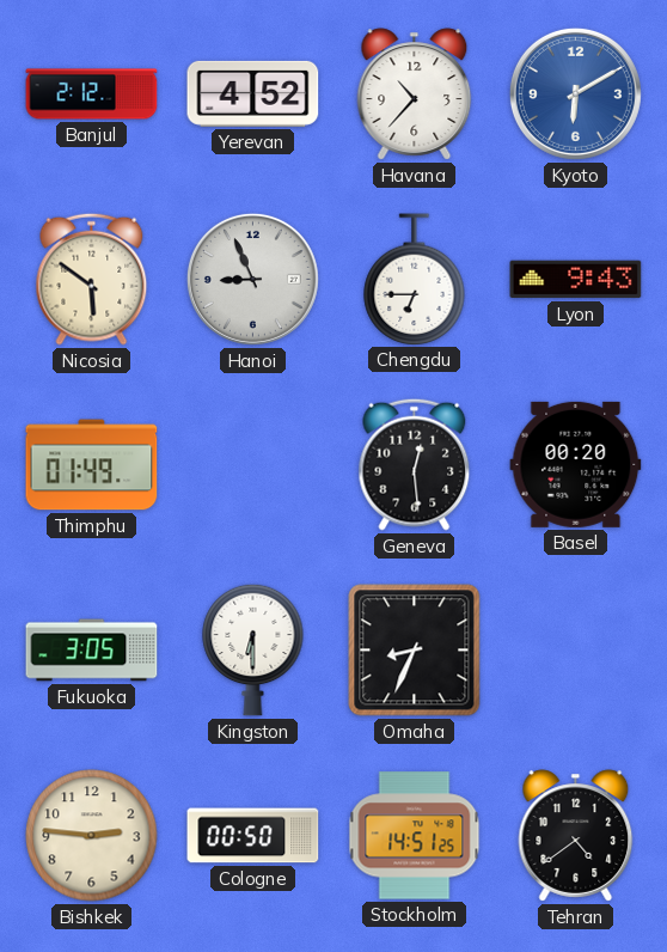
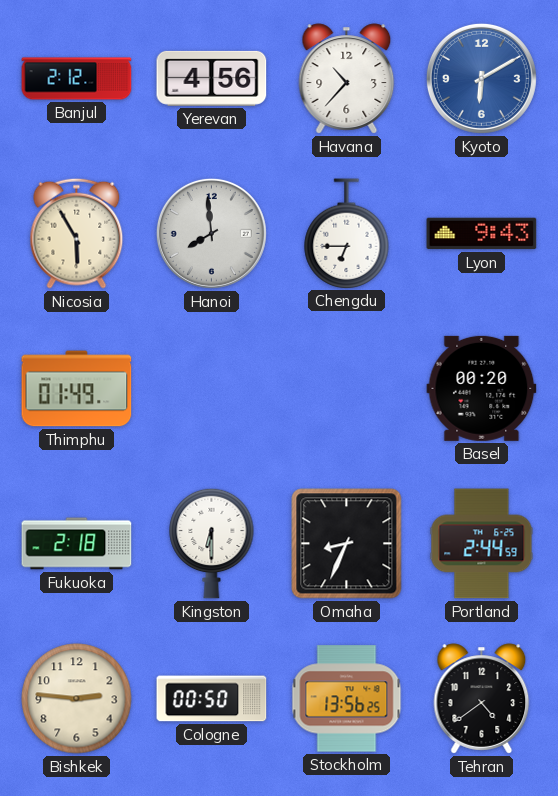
Yerevan: 4:52 -> 4:56 (212, 78)
Nicosia: 5:51 -> 5:55 (77, 233)
Hanoi: 8:56 -> 7:59 (211, 233)
Geneva: 12:29 -> none (415, 464)
Fukuoka: 3:05 -> 2:18 (77, 544)
Portland: none -> 2:44 (482, 544)
Stockholm: 14:51 -> 13:56 (347, 699)
